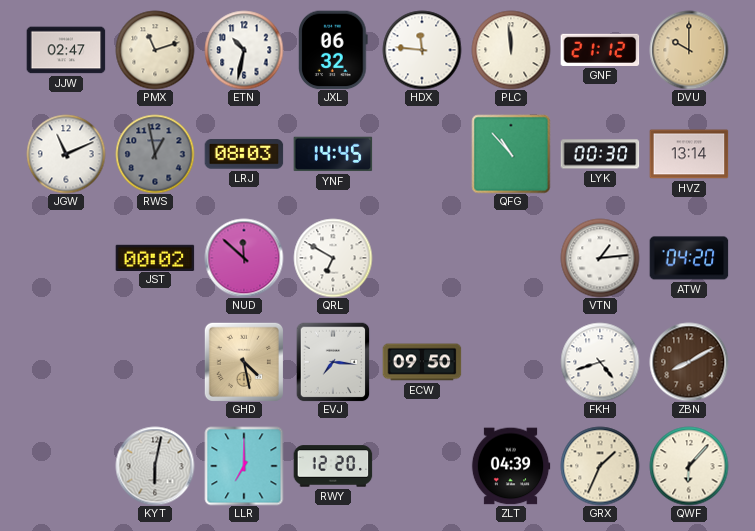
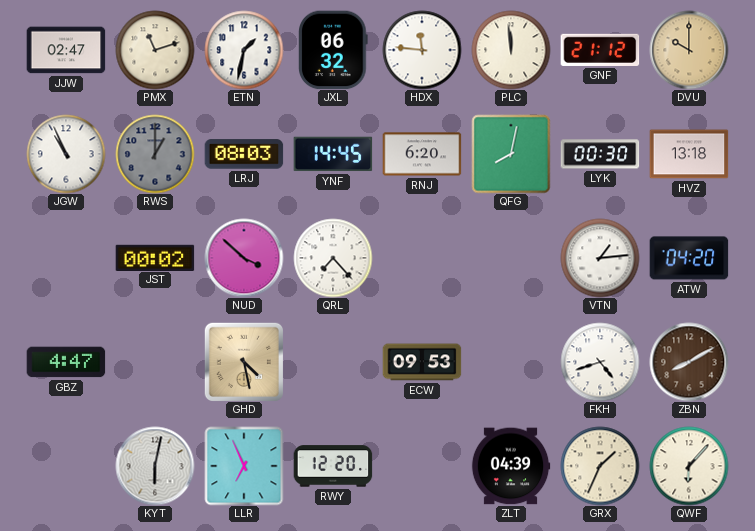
ETN: 10:32 -> 1:32 (244, 50)
JGW: 11:11 -> 10:56 (66, 154)
RWS: 12:58 -> 1:00 (155, 154)
RNJ: none -> 6:20 (422, 154)
QFG: 10:53 -> 8:02 (511, 154)
HVZ: 13:14 -> 13:18 (689, 154)
NUD: 11:52 -> 3:52 (244, 258)
QRL: 6:50 -> 7:23 (333, 258)
GBZ: none -> 4:47 (66, 362)
EVJ: 7:16 -> none (333, 362)
ECW: 09:50 -> 09:53 (422, 362)
LLR: 7:00 -> 6:56 (244, 466)
